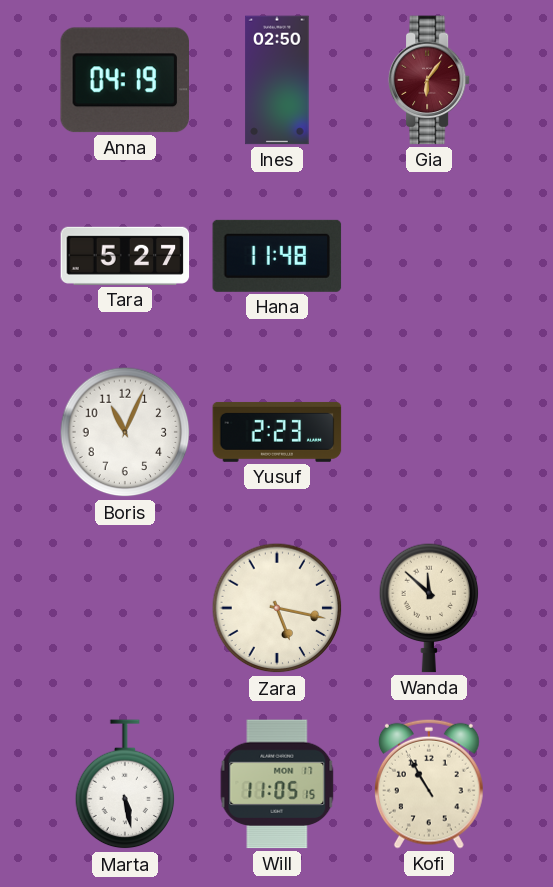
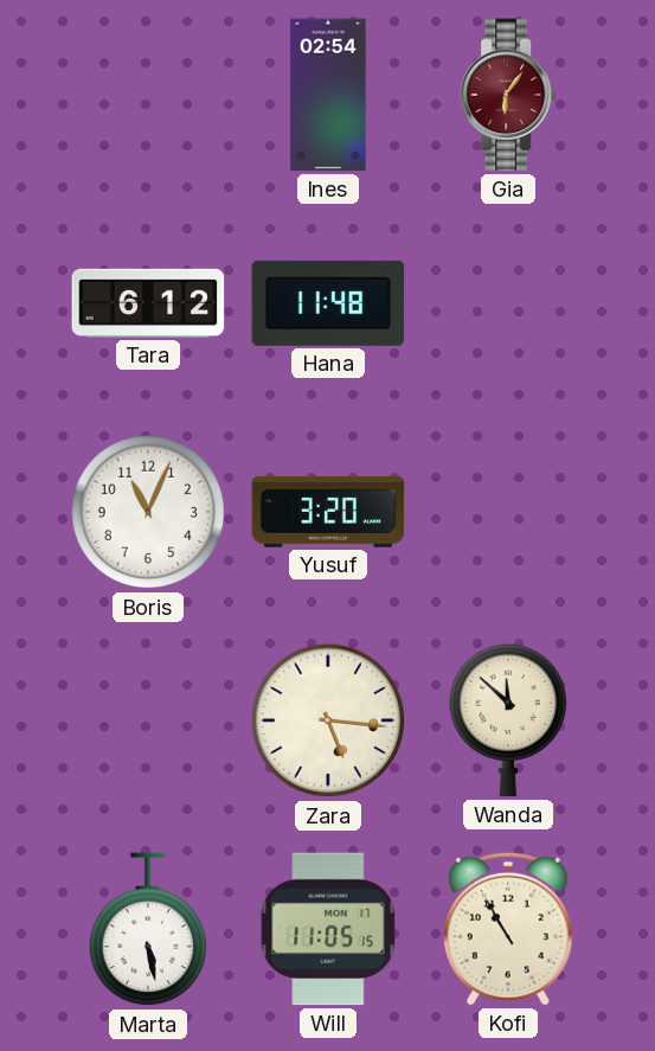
Anna: 04:19 -> none (124, 80)
Ines: 02:50 -> 02:54 (328, 95)
Tara: 5:27 -> 6:12 (148, 303)
Yusuf: 2:23 -> 3:20 (328, 512)
Zara: 5:17 -> 5:16 (328, 720)
